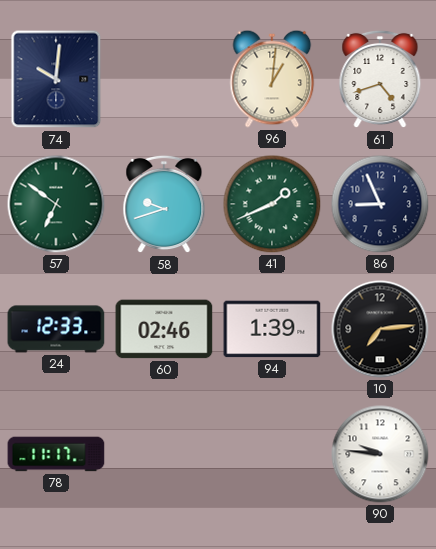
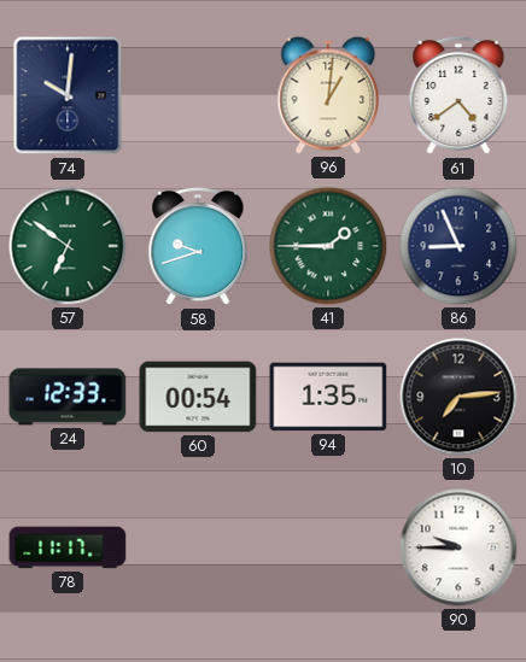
61: 4:42 -> 4:39 (458, 95)
41: 1:41 -> 1:45 (328, 246)
60: 02:46 -> 00:54 (198, 397)
94: 1:39 -> 1:35 (328, 397)
90: 9:46 -> 9:45 (458, 547)
